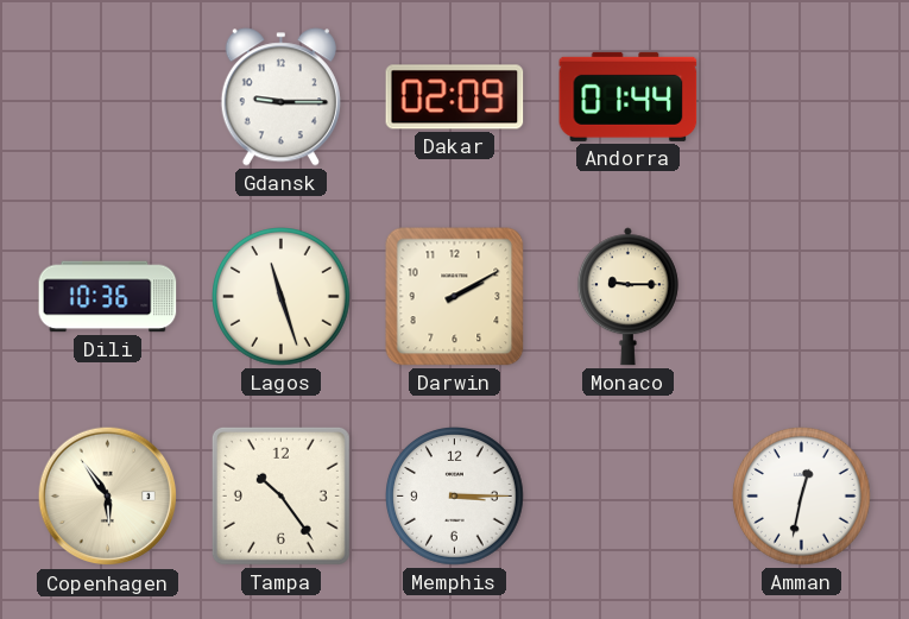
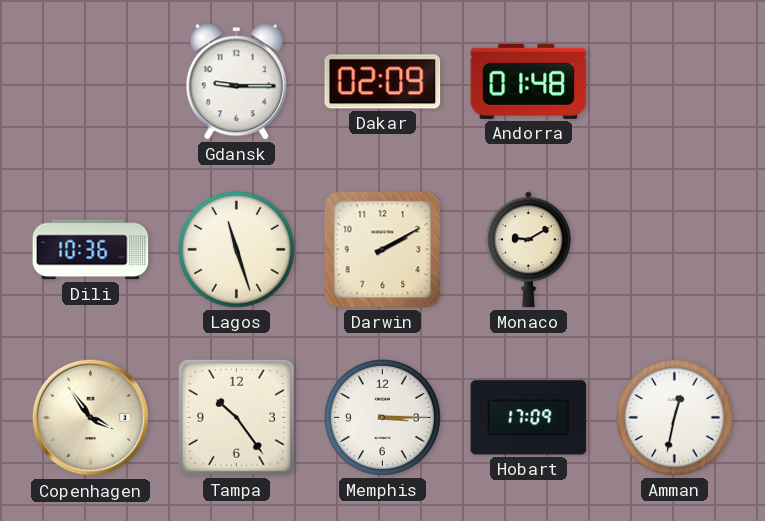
Andorra: 01:44 -> 01:48 (529, 81)
Monaco: 9:15 -> 9:10 (528, 250)
Copenhagen: 5:54 -> 3:54 (91, 418)
Hobart: none -> 17:09 (529, 418)
